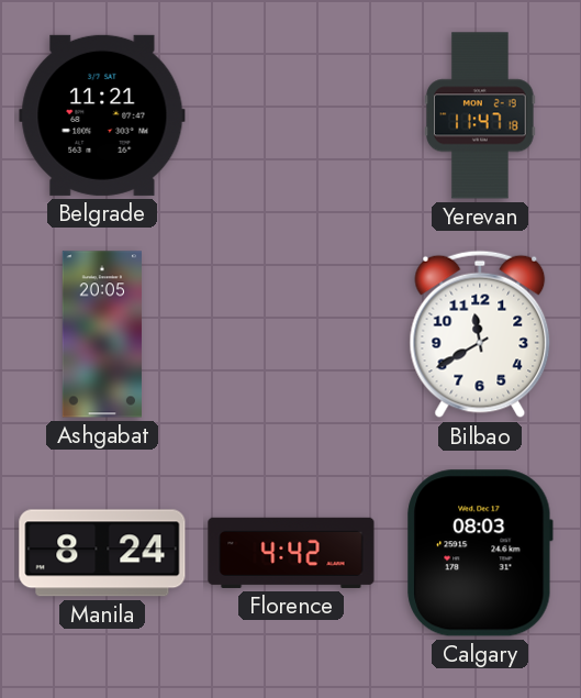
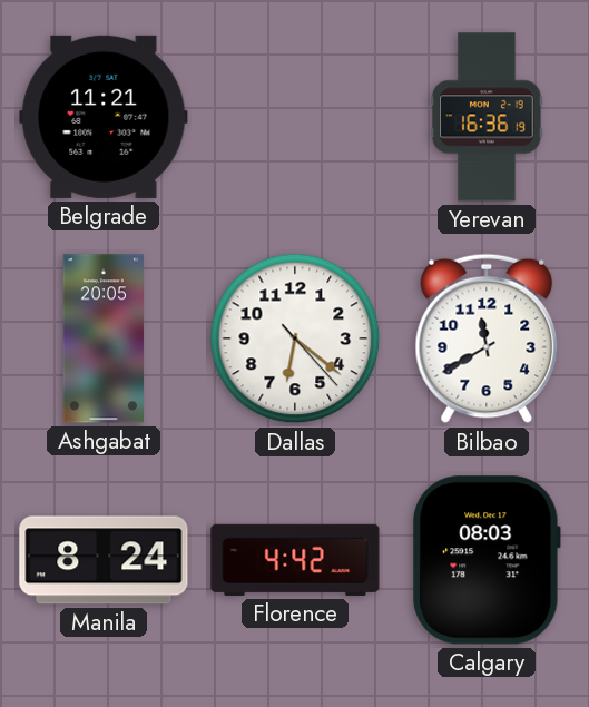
Yerevan: 11:47 -> 16:36 (487, 117)
Dallas: none -> 6:21 (295, 338)
